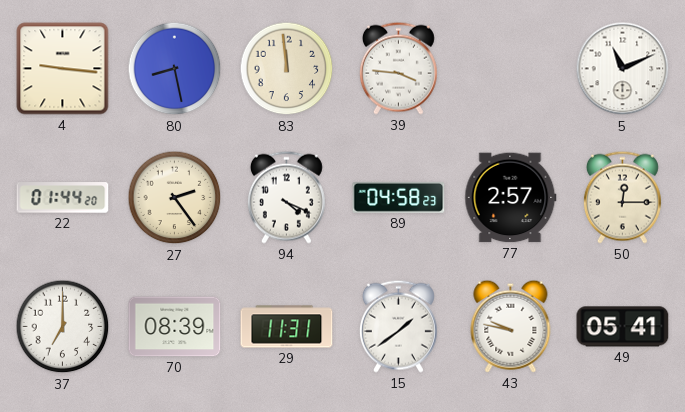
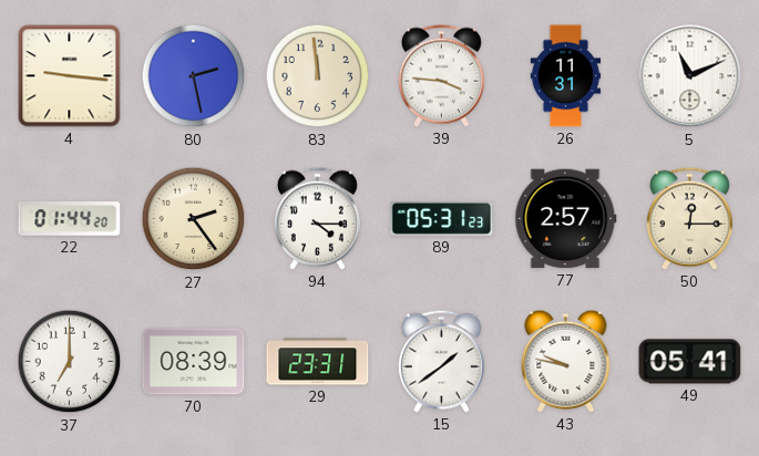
80: 8:28 -> 2:28 (194, 76)
26: none -> 11:31 (566, 76)
94: 4:19 -> 4:15 (317, 218)
89: 04:58 -> 05:31 (442, 218)
29: 11:31 -> 23:31 (318, 362)
